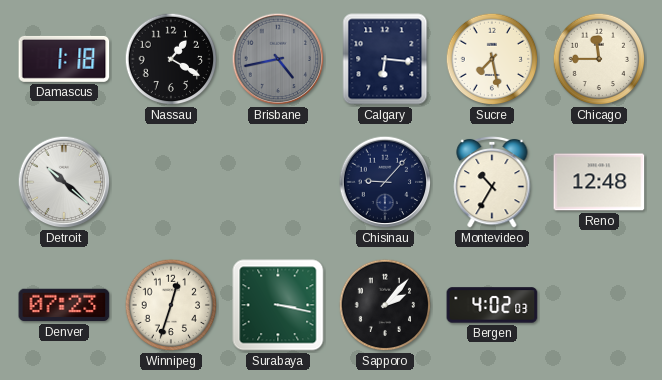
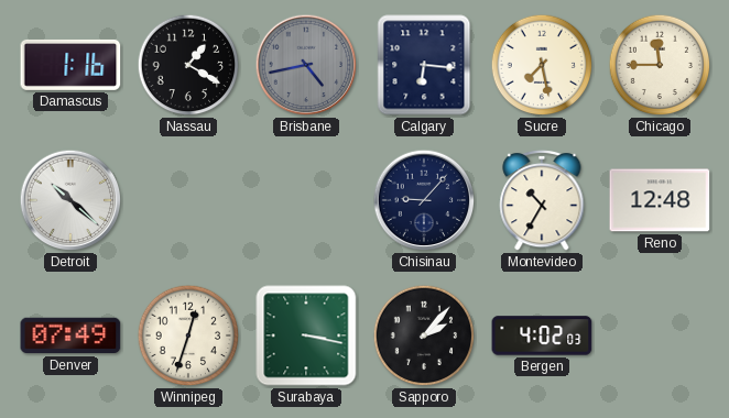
Damascus: 1:18 -> 1:16 (70, 65)
Denver: 07:23 -> 07:49 (70, 335)
